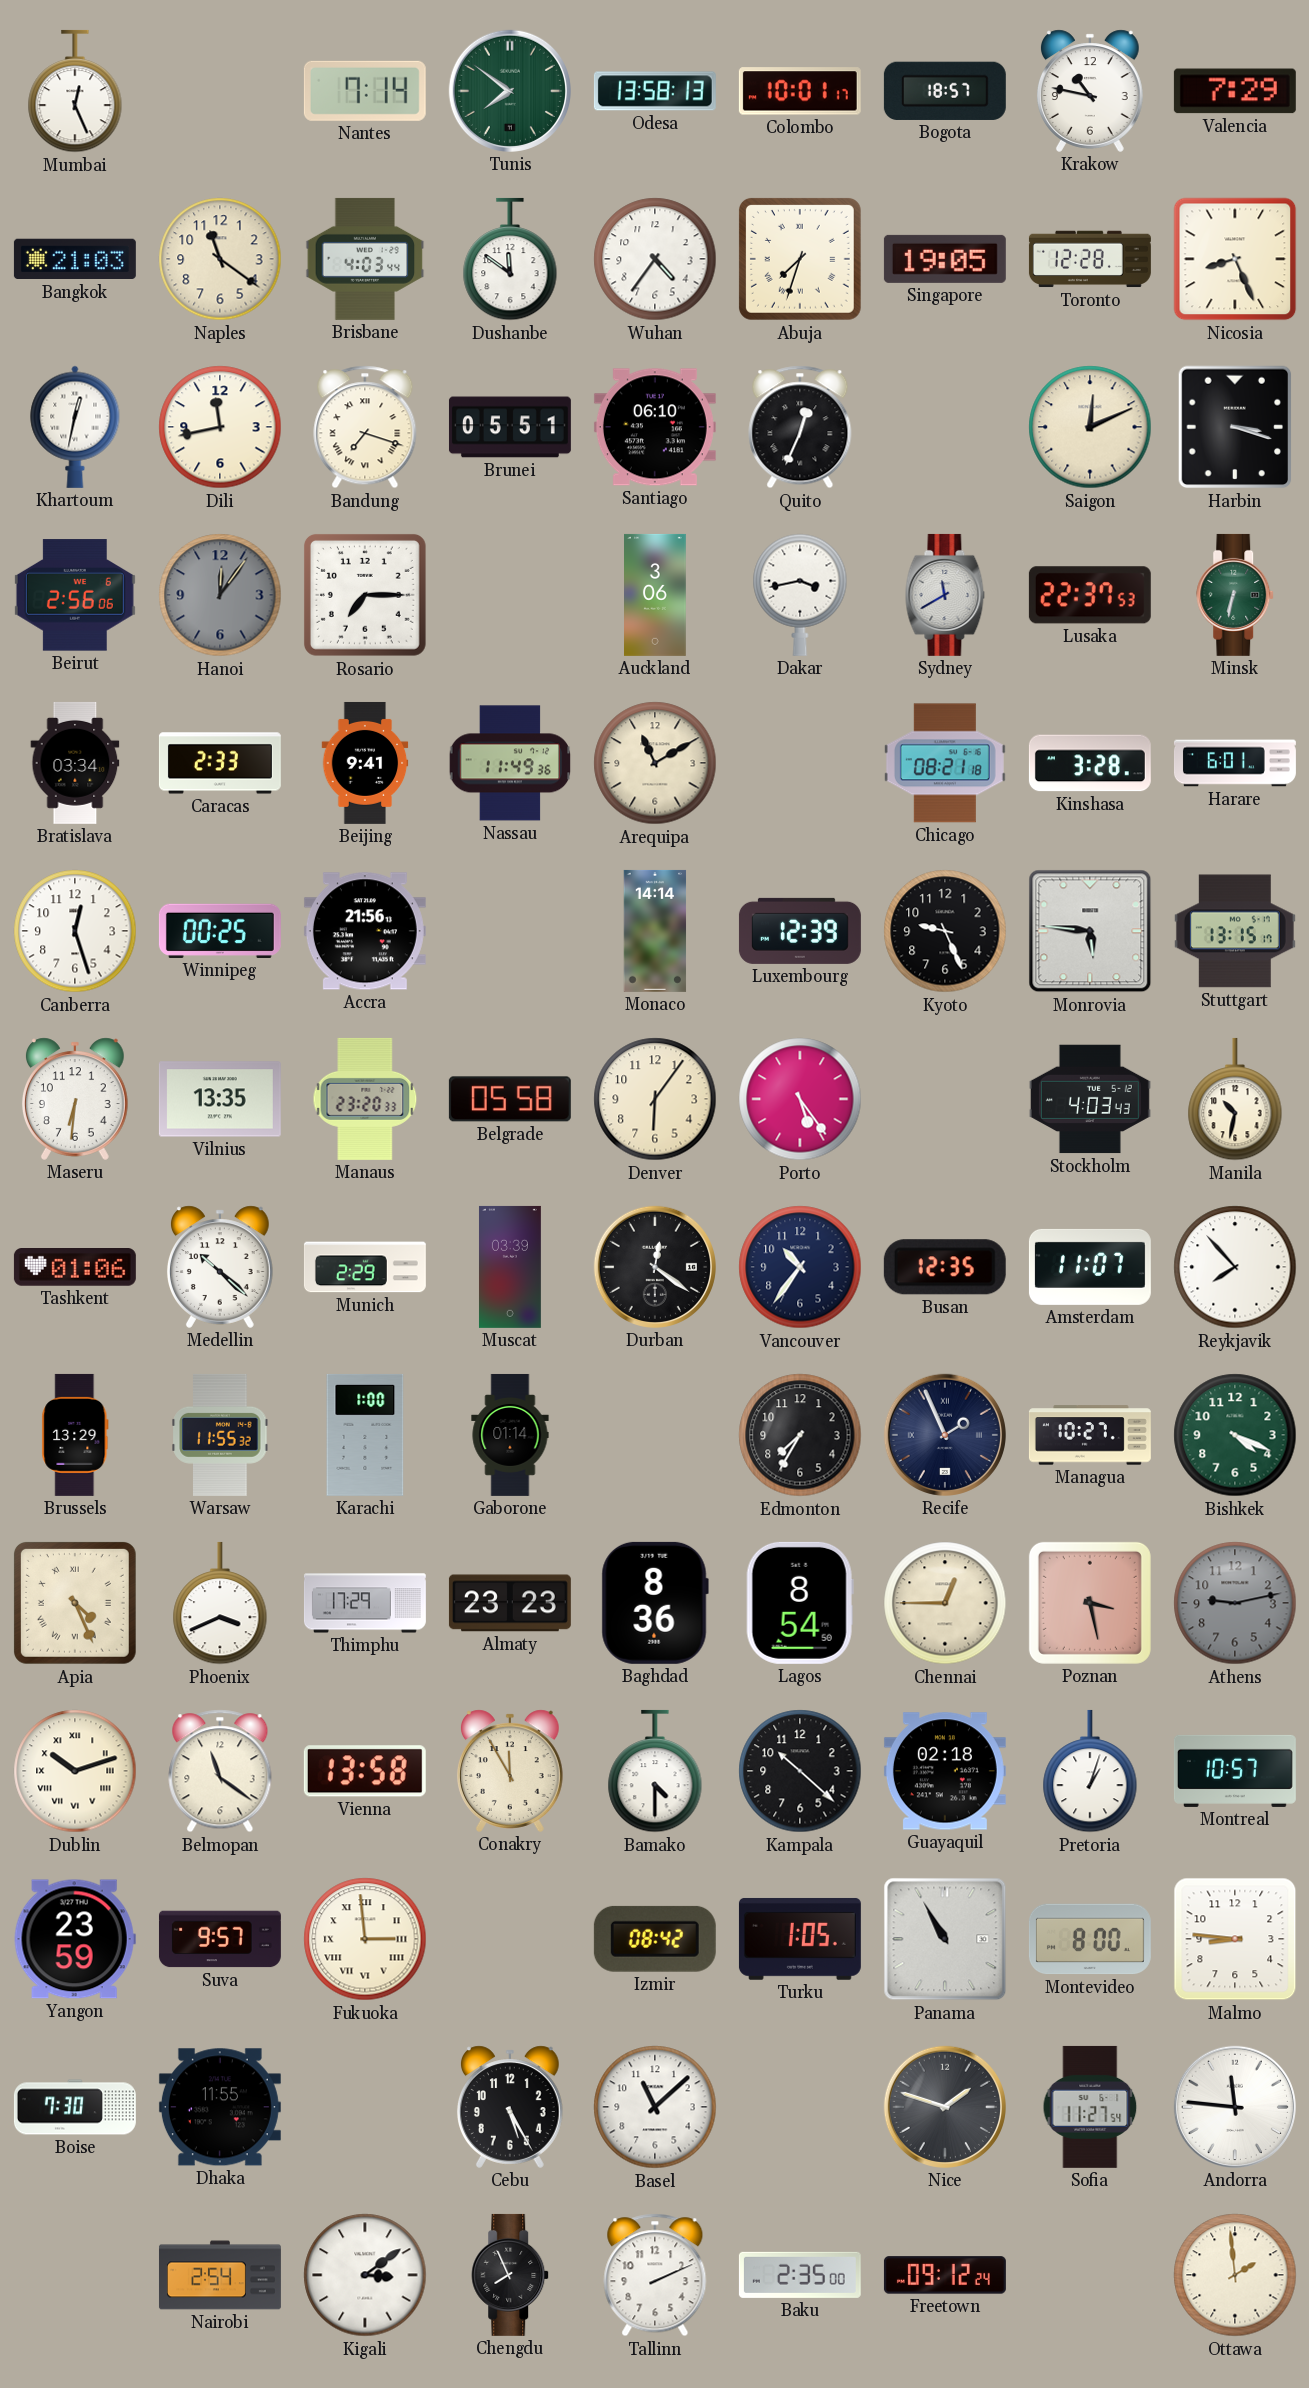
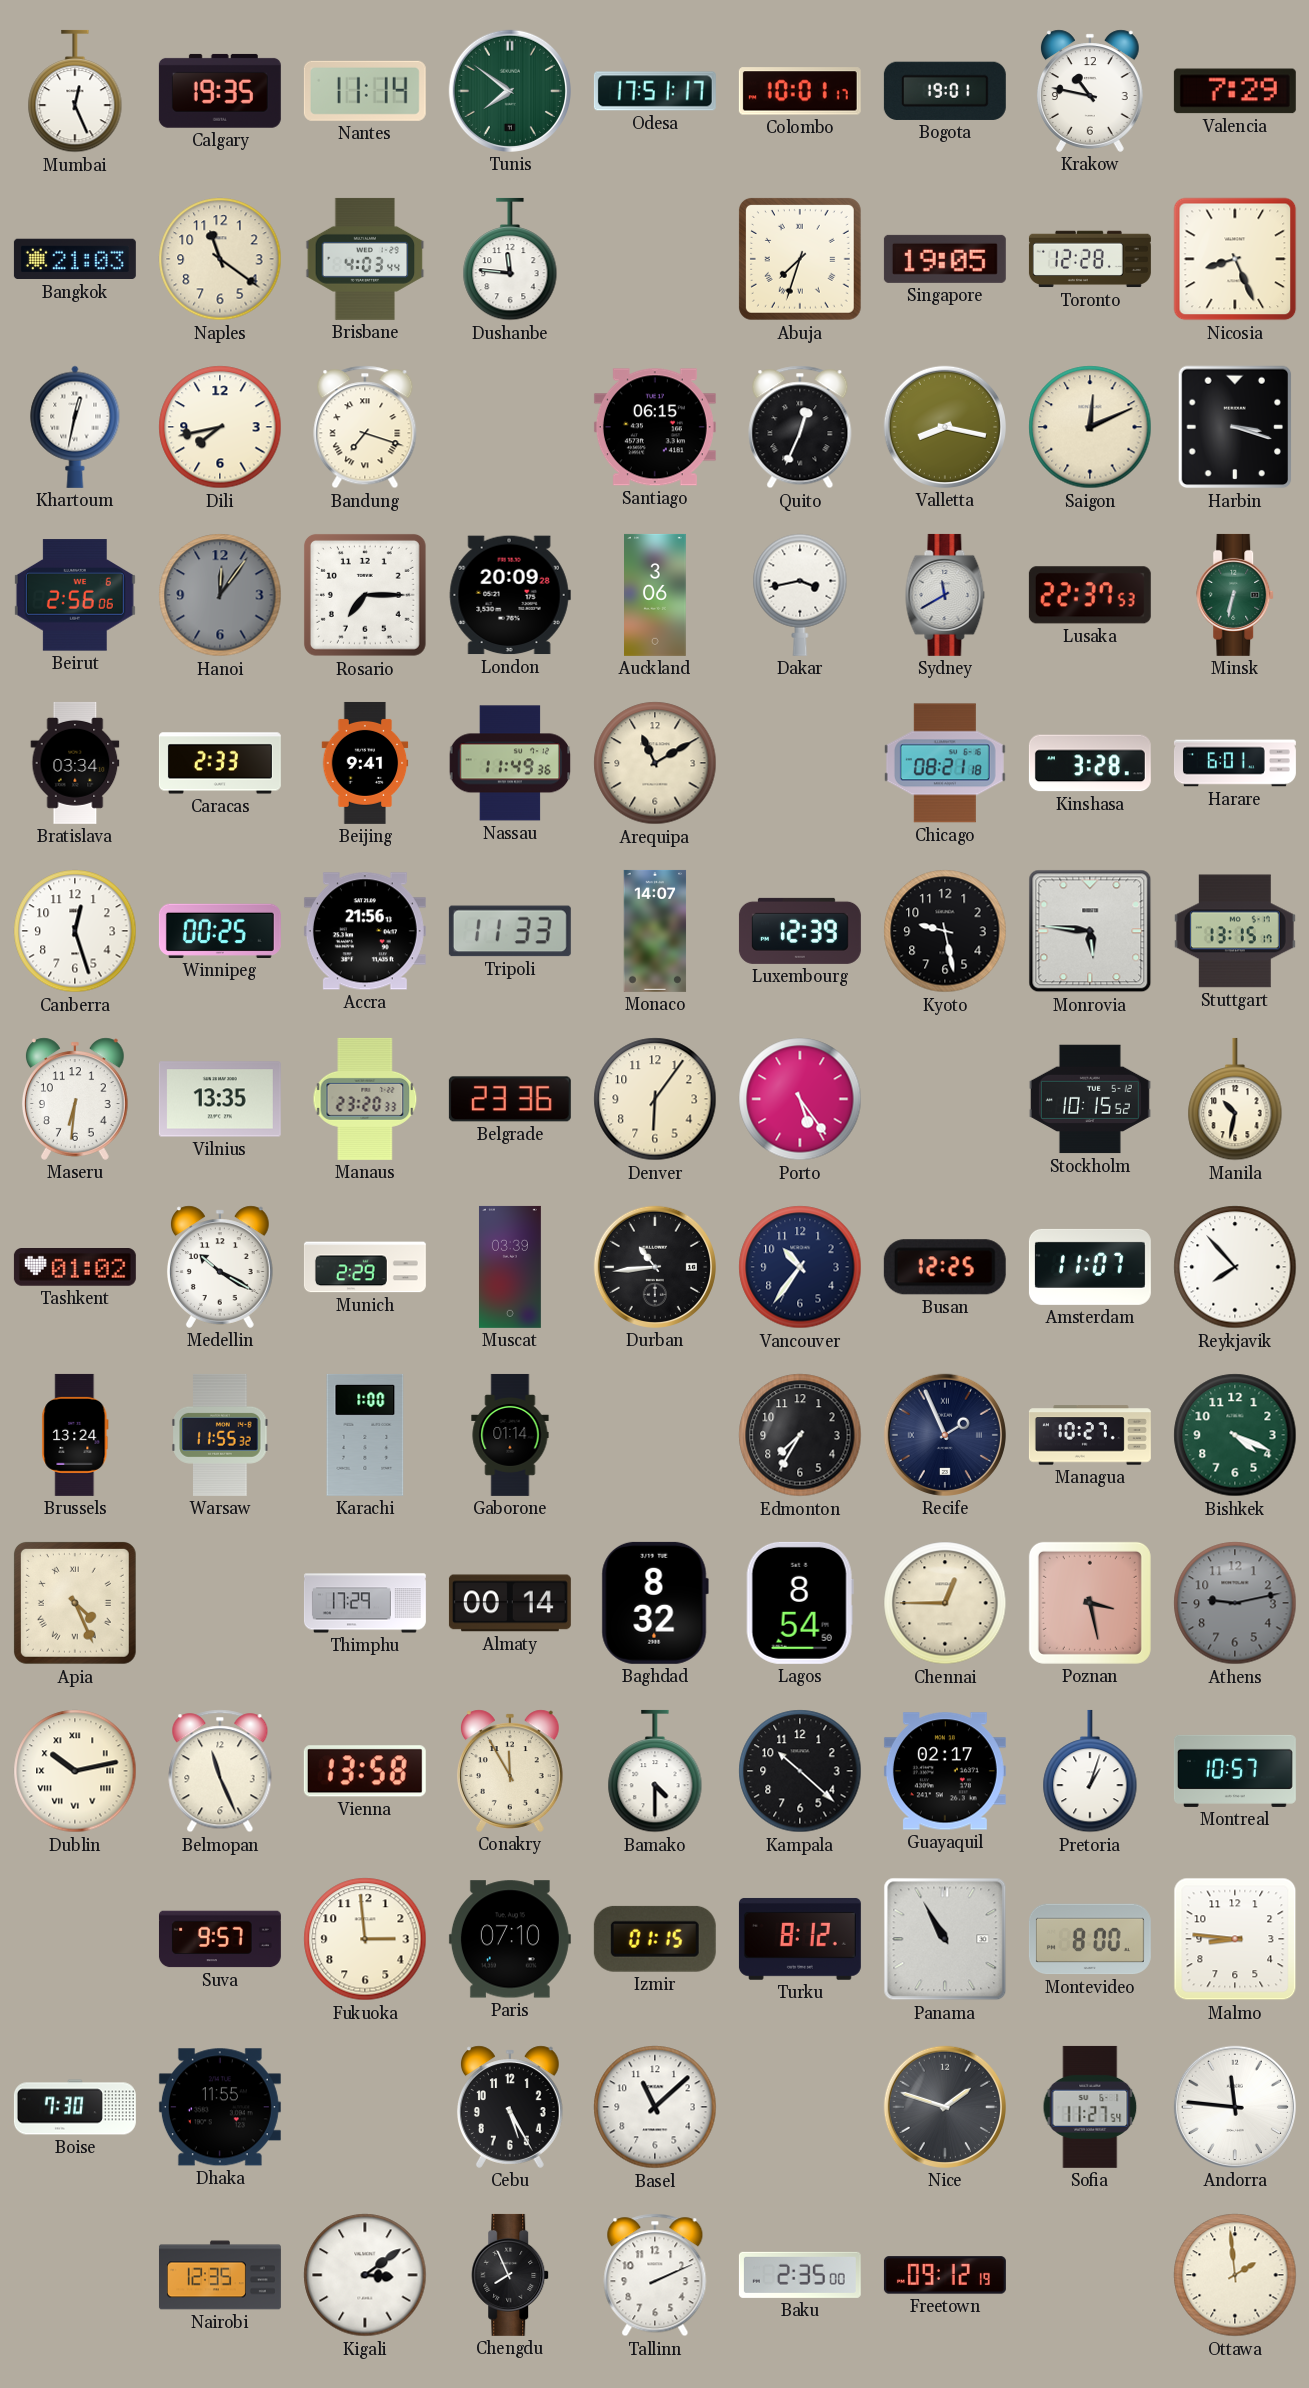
Calgary: none -> 19:35 (220, 91)
Nantes: 7:14 -> 11:14 (365, 91)
Odesa: 13:58 -> 17:51 (655, 91)
Bogota: 18:57 -> 19:01 (945, 91)
Dushanbe: 11:51 -> 11:46 (510, 259)
Wuhan: 4:36 -> none (655, 259)
Dili: 11:43 -> 7:43 (220, 427)
Brunei: 05:51 -> none (510, 427)
Santiago: 06:10 -> 06:15 (655, 427)
Valletta: none -> 8:17 (945, 427)
London: none -> 20:09 (510, 595)
Tripoli: none -> 11:33 (510, 931)
Monaco: 14:14 -> 14:07 (655, 931)
Kyoto: 9:26 -> 9:28 (945, 931)
Belgrade: 05:58 -> 23:36 (510, 1099)
Stockholm: 4:03 -> 10:15 (1090, 1099)
Tashkent: 01:06 -> 01:02 (75, 1268)
Medellin: 10:22 -> 10:20 (220, 1267)
Durban: 12:21 -> 10:44 (655, 1267)
Busan: 12:35 -> 12:25 (945, 1267)
Brussels: 13:29 -> 13:24 (75, 1435)
Phoenix: 3:41 -> none (220, 1603)
Almaty: 23:23 -> 00:14 (510, 1603)
Baghdad: 8:36 -> 8:32 (655, 1603)
Dublin: 10:12 -> 10:13 (75, 1771)
Belmopan: 11:21 -> 11:26 (220, 1771)
Guayaquil: 02:18 -> 02:17 (945, 1771)
Yangon: 23:59 -> none (75, 1939)
Fukuoka numerals: Roman -> Arabic (365, 1939)
Paris: none -> 07:10 (510, 1939)
Izmir: 08:42 -> 01:15 (655, 1939)
Turku: 1:05 -> 8:12 (800, 1939)
Nairobi: 2:54 -> 12:35 (220, 2275)
Freetown: 09:12:24 -> 09:12:19 (945, 2275)
